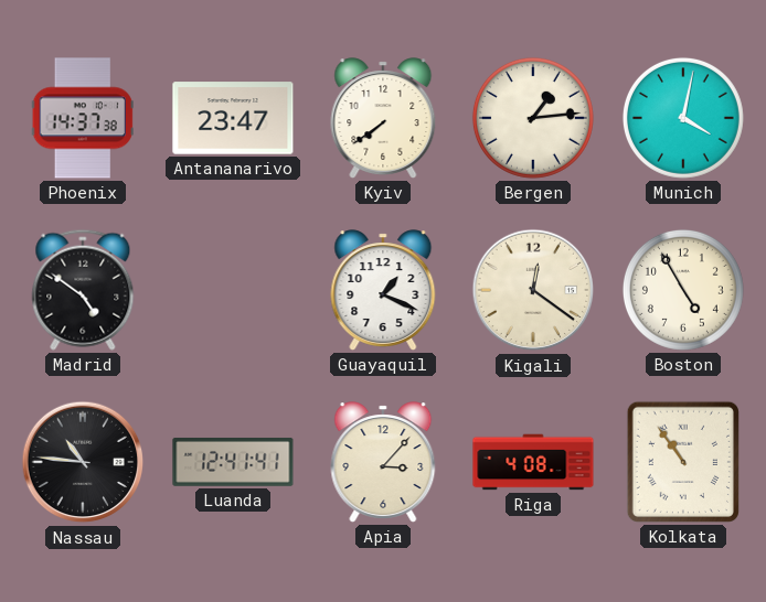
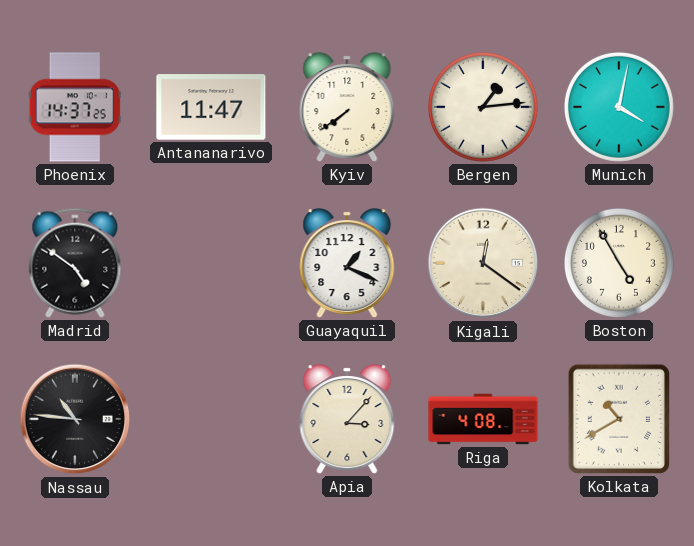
Phoenix: 14:37:38 -> 14:37:25 (75, 107)
Antananarivo: 23:47 -> 11:47 (211, 107)
Luanda: 12:41 -> none (233, 462)
Kolkata: 10:54 -> 10:40 (619, 419)
